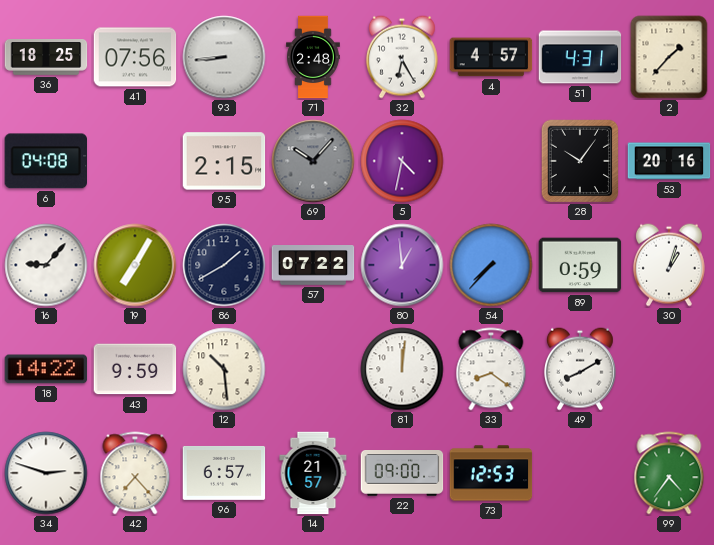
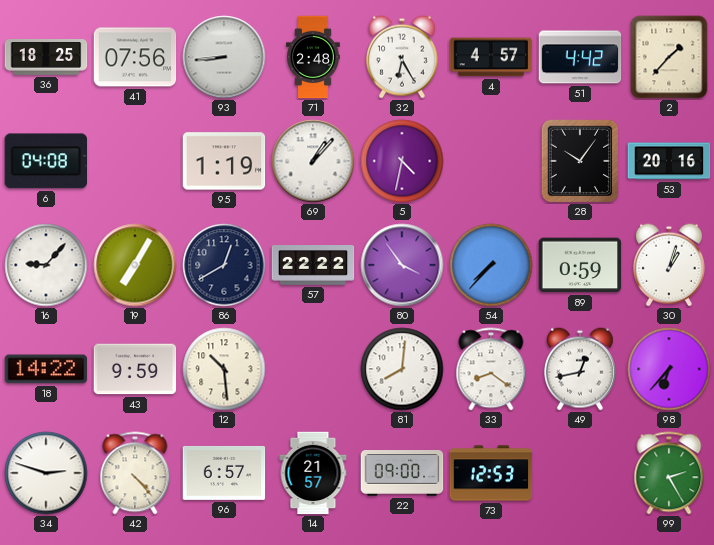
51: 4:31 -> 4:42 (580, 57)
95: 2:15 -> 1:19 (224, 161)
69: 10:07 -> 1:07 (313, 161)
69 dial: grey -> white (313, 161)
86: 1:40 -> 12:40 (224, 265)
57: 07:22 -> 22:22 (313, 265)
80: 12:59 -> 3:54 (402, 265)
81: 12:01 -> 8:01 (402, 369)
49: 8:10 -> 12:43 (580, 369)
98: none -> 6:37 (669, 369)
42: 7:23 -> 4:23 (135, 473)
99: 4:36 -> 2:25 (669, 473)
